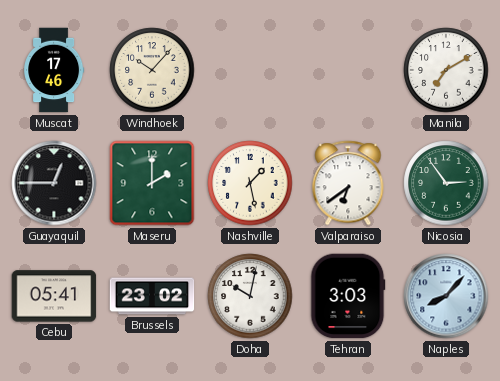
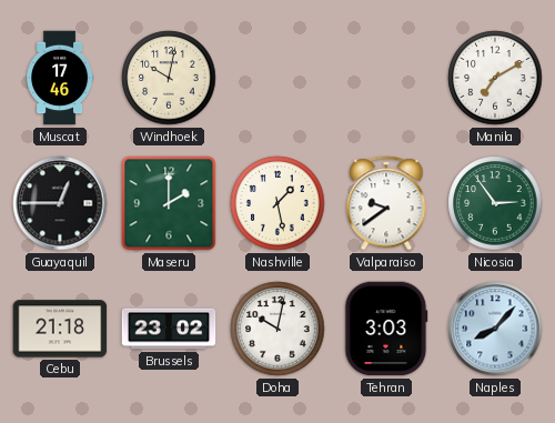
Windhoek: 10:07 -> 10:02 (169, 78)
Valparaiso: 6:39 -> 9:39 (386, 203)
Cebu: 05:41 -> 21:18 (60, 329)
